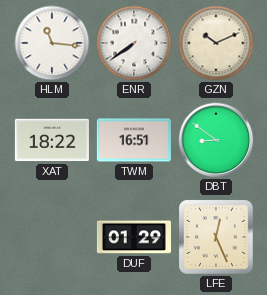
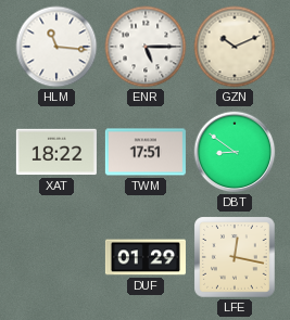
ENR: 7:39 -> 5:15 (146, 47)
TWM: 16:51 -> 17:51 (146, 152)
LFE: 12:26 -> 12:17 (236, 258)
